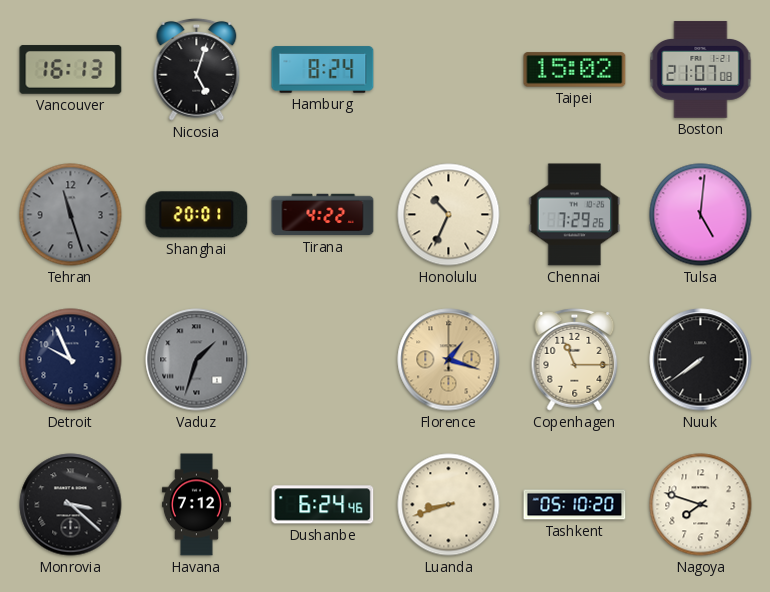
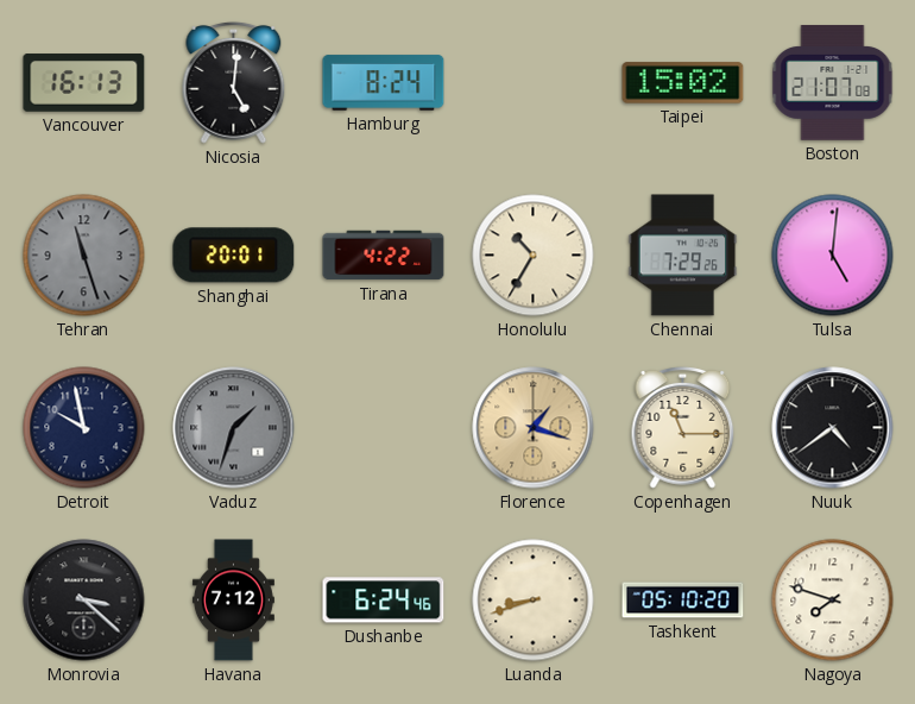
Nicosia: 5:03 -> 5:01 (234, 82)
Honolulu: 10:34 -> 10:35 (534, 256)
Detroit: 9:56 -> 9:58 (84, 428)
Nuuk: 7:39 -> 4:39 (833, 428)
